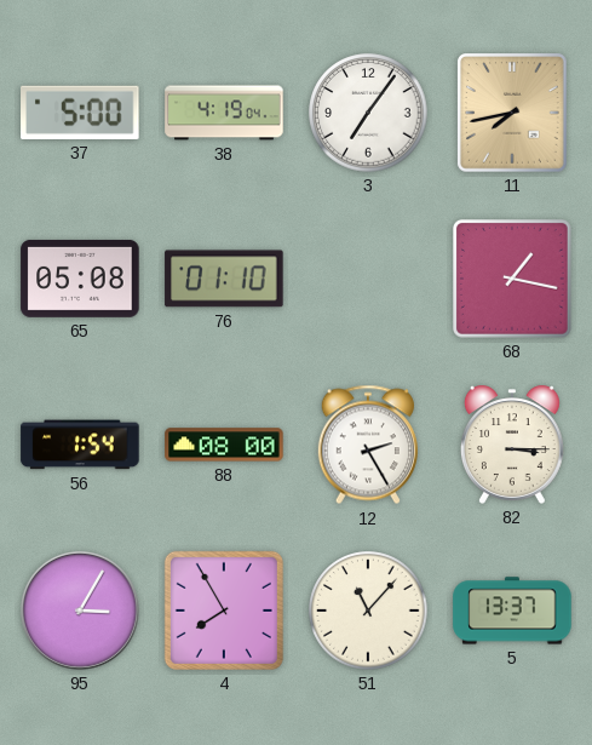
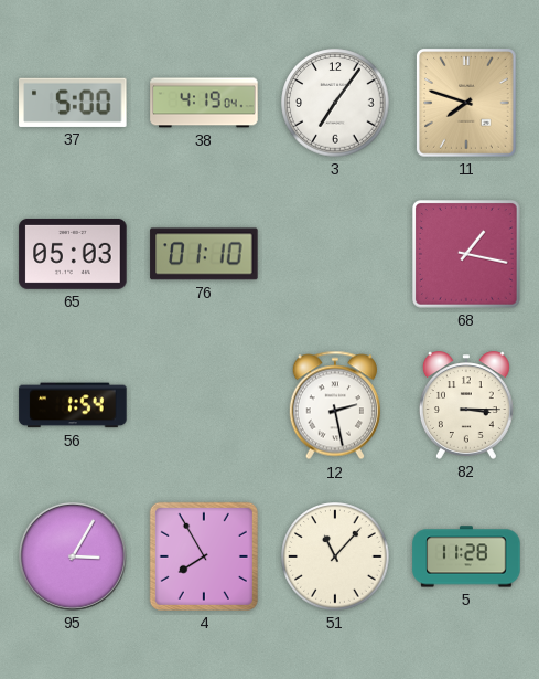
11: 7:43 -> 7:48 (467, 104)
65: 05:08 -> 05:03 (73, 254)
88: 08:00 -> none (224, 445)
12: 2:25 -> 2:28 (335, 405)
5: 13:37 -> 11:28 (466, 556)
